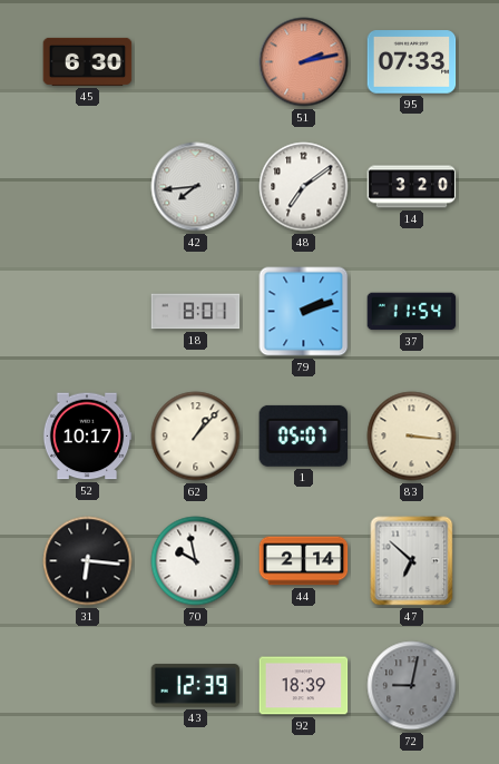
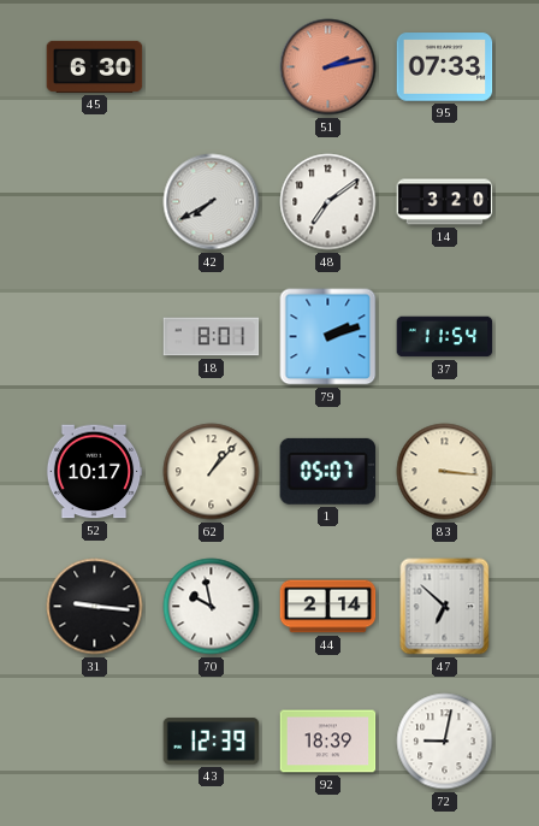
42: 7:44 -> 7:40 (212, 202)
31: 6:16 -> 9:16 (95, 607)
72 dial: grey -> white (445, 742)
